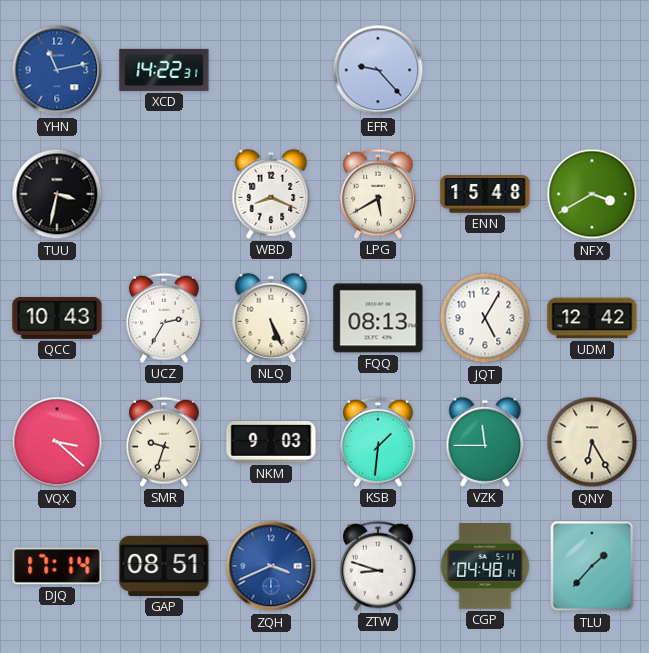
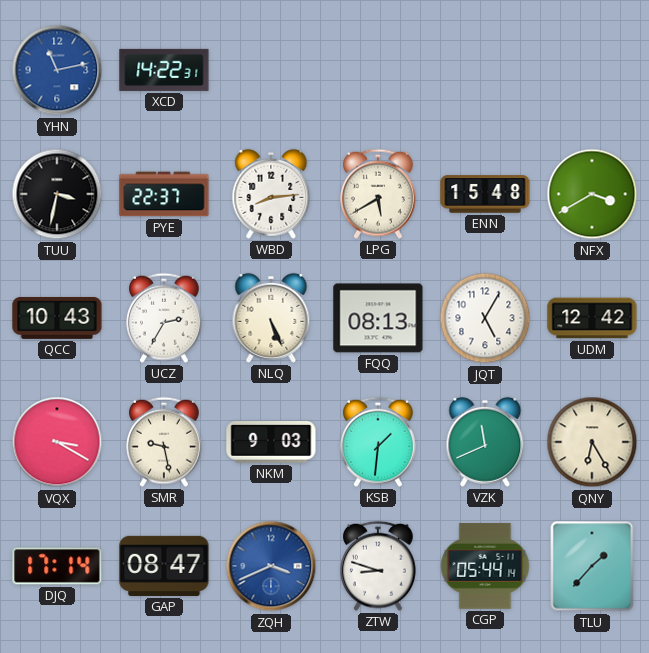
EFR: 9:23 -> none (378, 70)
PYE: none -> 22:37 (164, 194)
WBD: 8:19 -> 8:14 (271, 194)
VQX: 3:22 -> 3:20 (57, 442)
SMR: 9:33 -> 9:28 (165, 442)
VZK: 11:45 -> 11:41 (485, 442)
GAP: 08:51 -> 08:47 (164, 566)
CGP: 04:48 -> 05:44 (485, 566)
